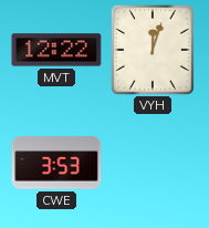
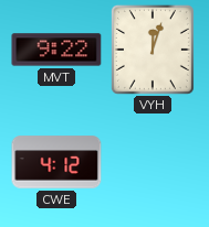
MVT: 12:22 -> 9:22 (56, 50)
CWE: 3:53 -> 4:12 (56, 162)
